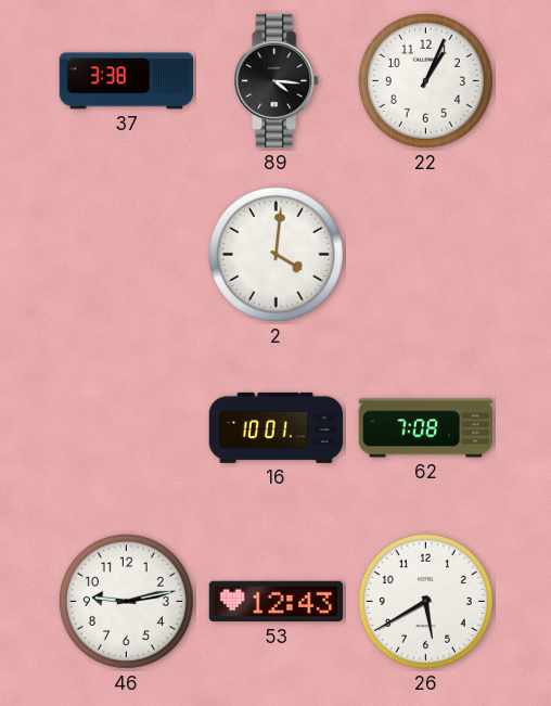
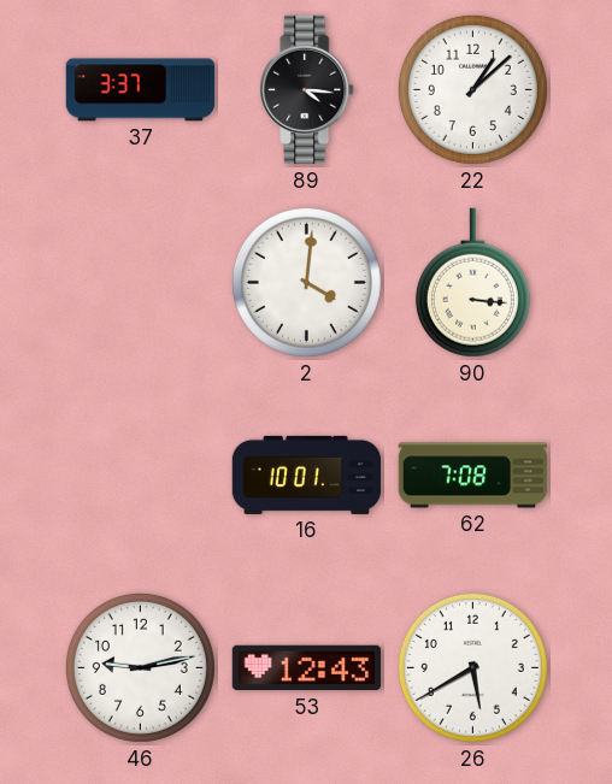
37: 3:38 -> 3:37 (141, 90)
22: 1:04 -> 1:08 (472, 89)
90: none -> 3:16 (472, 283)
